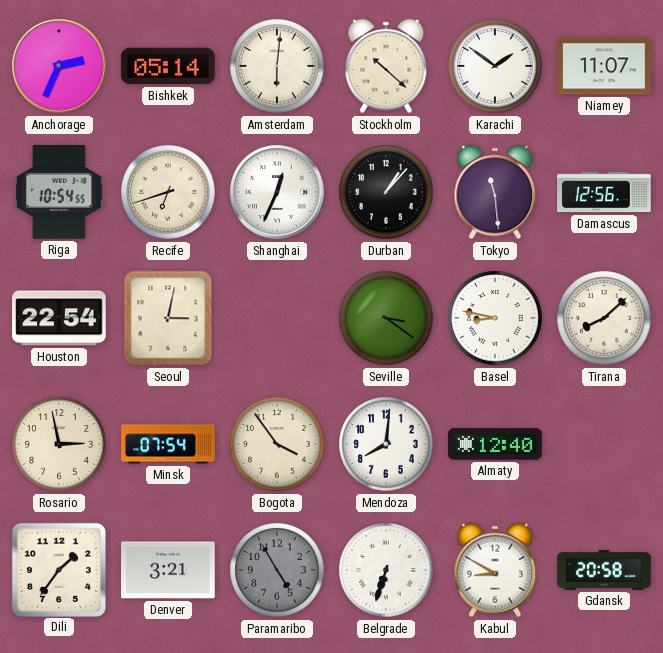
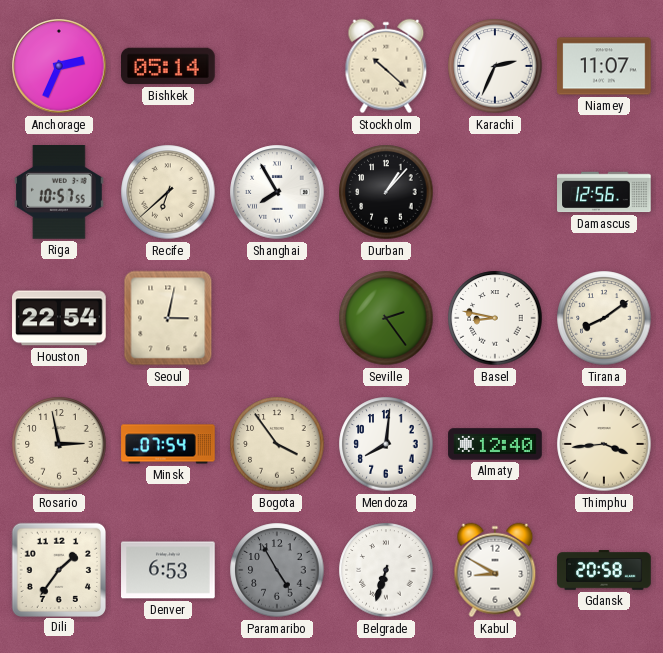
Amsterdam: 6:01 -> none (277, 66)
Karachi: 1:51 -> 2:34 (495, 66)
Riga: 10:54 -> 10:57 (59, 193)
Recife: 6:42 -> 6:38 (168, 192)
Shanghai: 12:34 -> 7:55 (277, 192)
Tokyo: 11:29 -> none (495, 192)
Seville: 3:21 -> 2:24 (386, 318)
Tirana: 8:08 -> 8:09 (604, 318)
Thimphu: none -> 3:44 (604, 444)
Denver: 3:21 -> 6:53 (168, 570)
